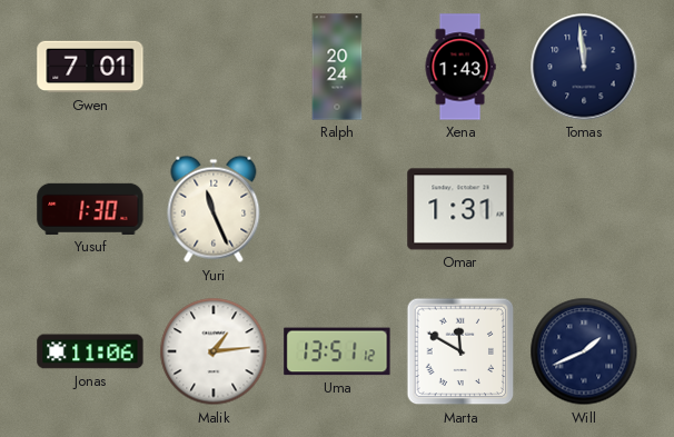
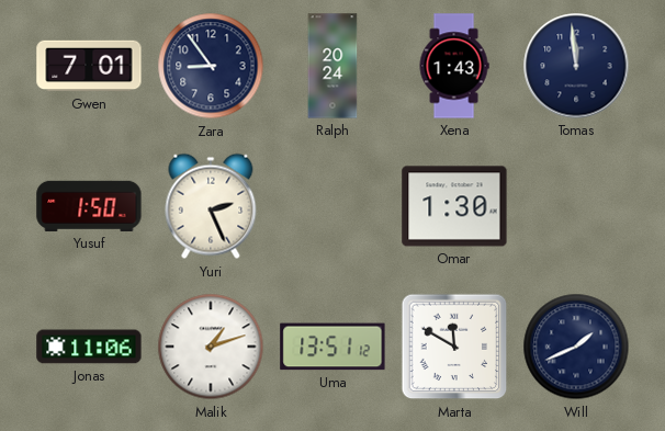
Zara: none -> 8:54 (211, 66)
Yusuf: 1:30 -> 1:50 (89, 206)
Yuri: 11:26 -> 2:26 (211, 206)
Omar: 1:31 -> 1:30 (454, 206)
Malik: 1:14 -> 1:12 (211, 347)
